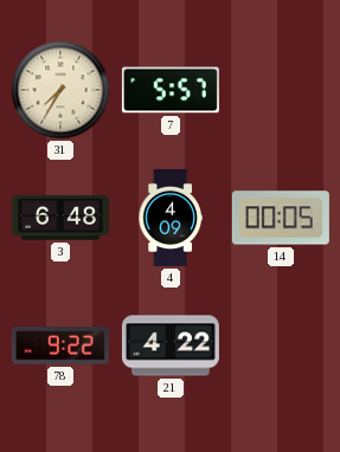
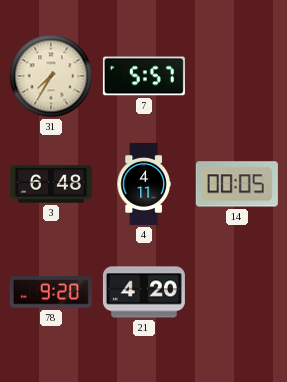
4: 4:09 -> 4:11 (144, 184)
78: 9:22 -> 9:20 (51, 292)
21: 4:22 -> 4:20 (144, 292)
